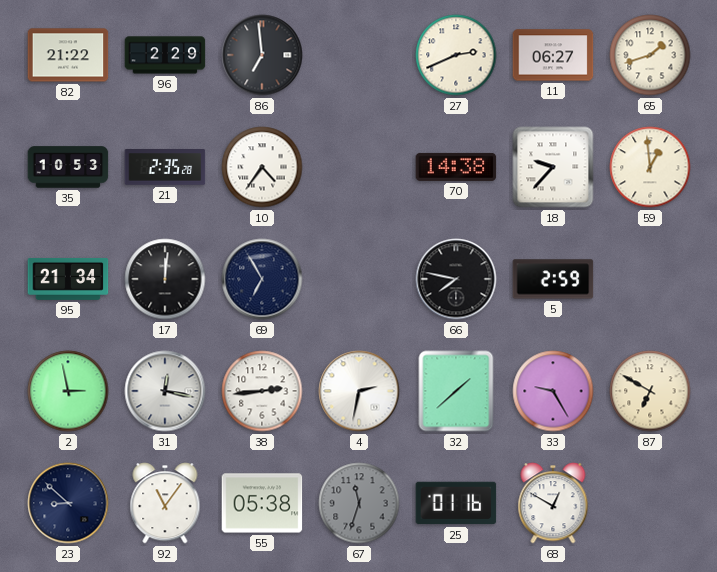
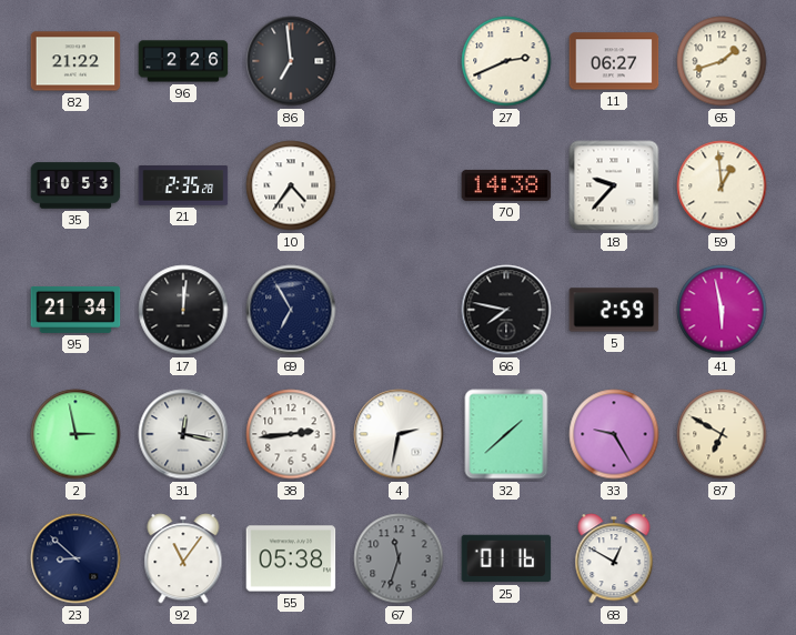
96: 2:29 -> 2:26 (183, 61)
41: none -> 5:58 (722, 310)
